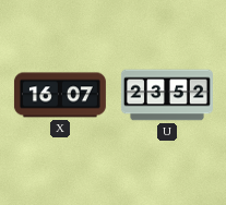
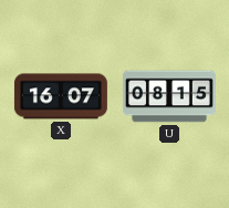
U: 23:52 -> 08:15 (169, 96)
